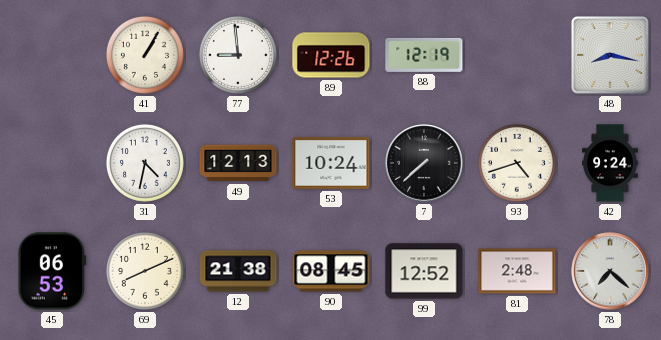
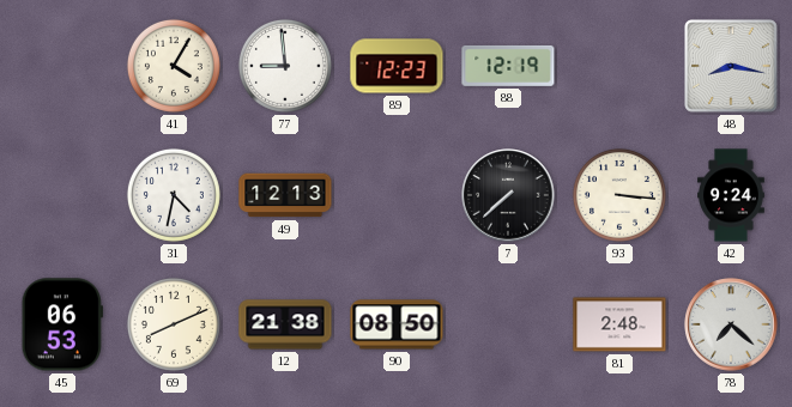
41: 1:05 -> 4:05 (174, 66)
89: 12:26 -> 12:23 (397, 66)
53: 10:24 -> none (331, 163)
93: 4:42 -> 3:16 (619, 195)
90: 08:45 -> 08:50 (397, 324)
99: 12:52 -> none (424, 271)
